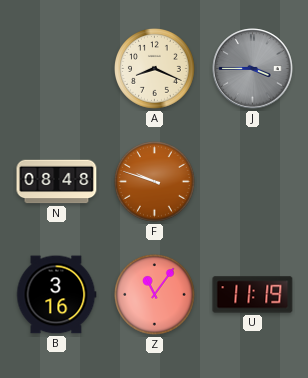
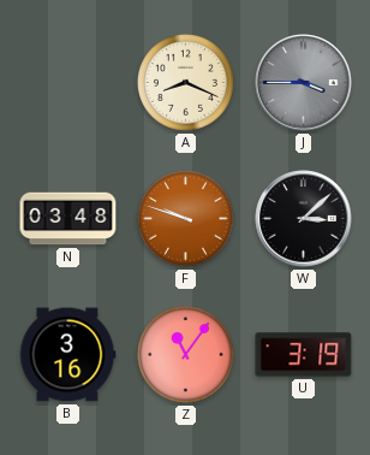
N: 08:48 -> 03:48 (68, 219)
W: none -> 3:08 (304, 219)
U: 11:19 -> 3:19 (304, 355)
